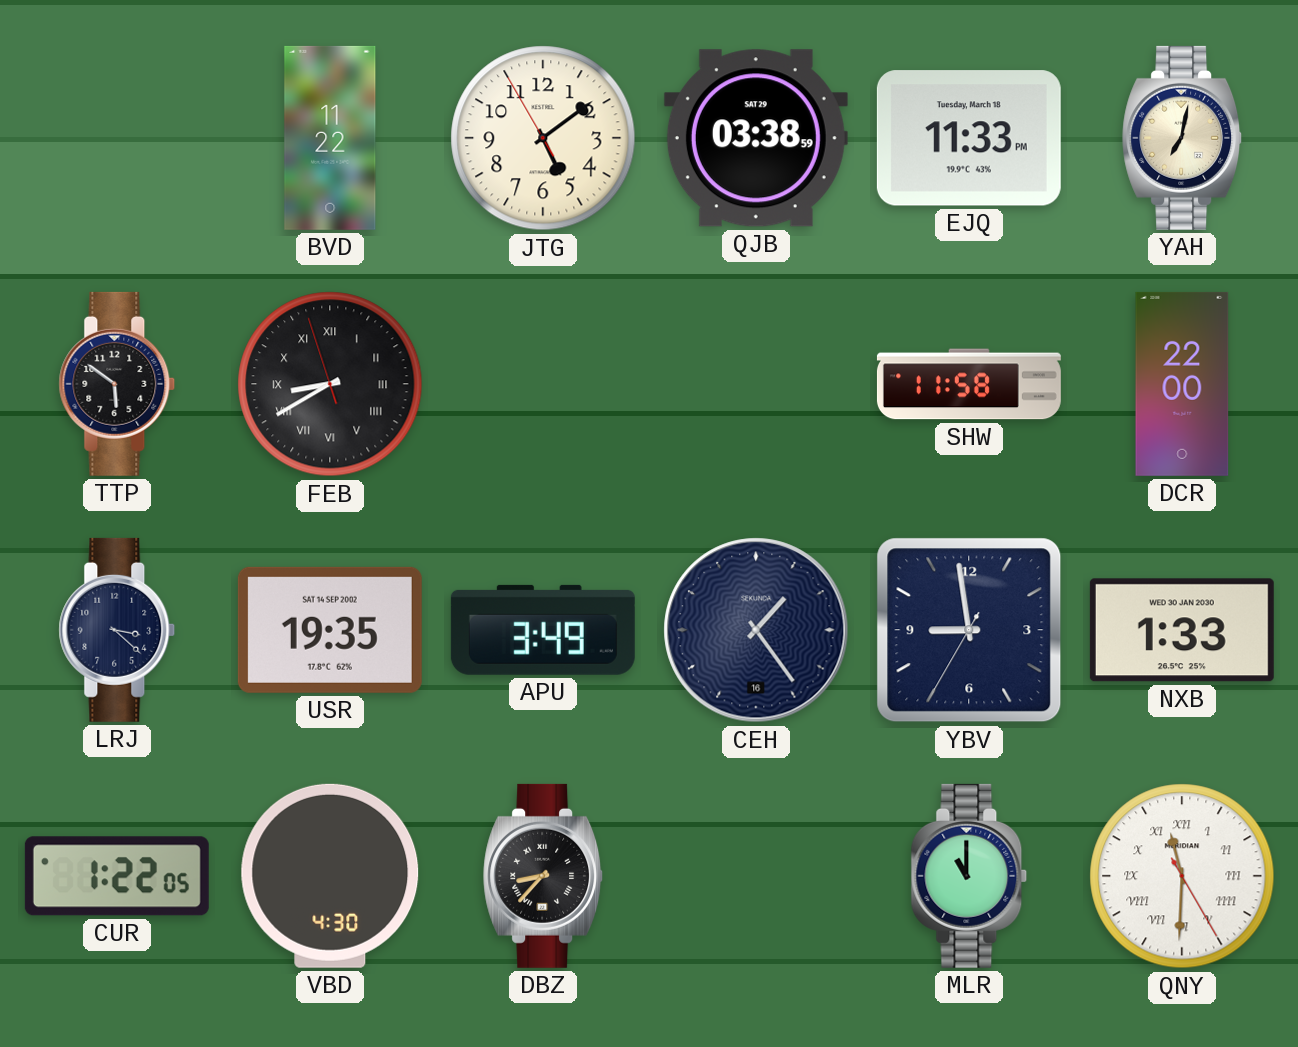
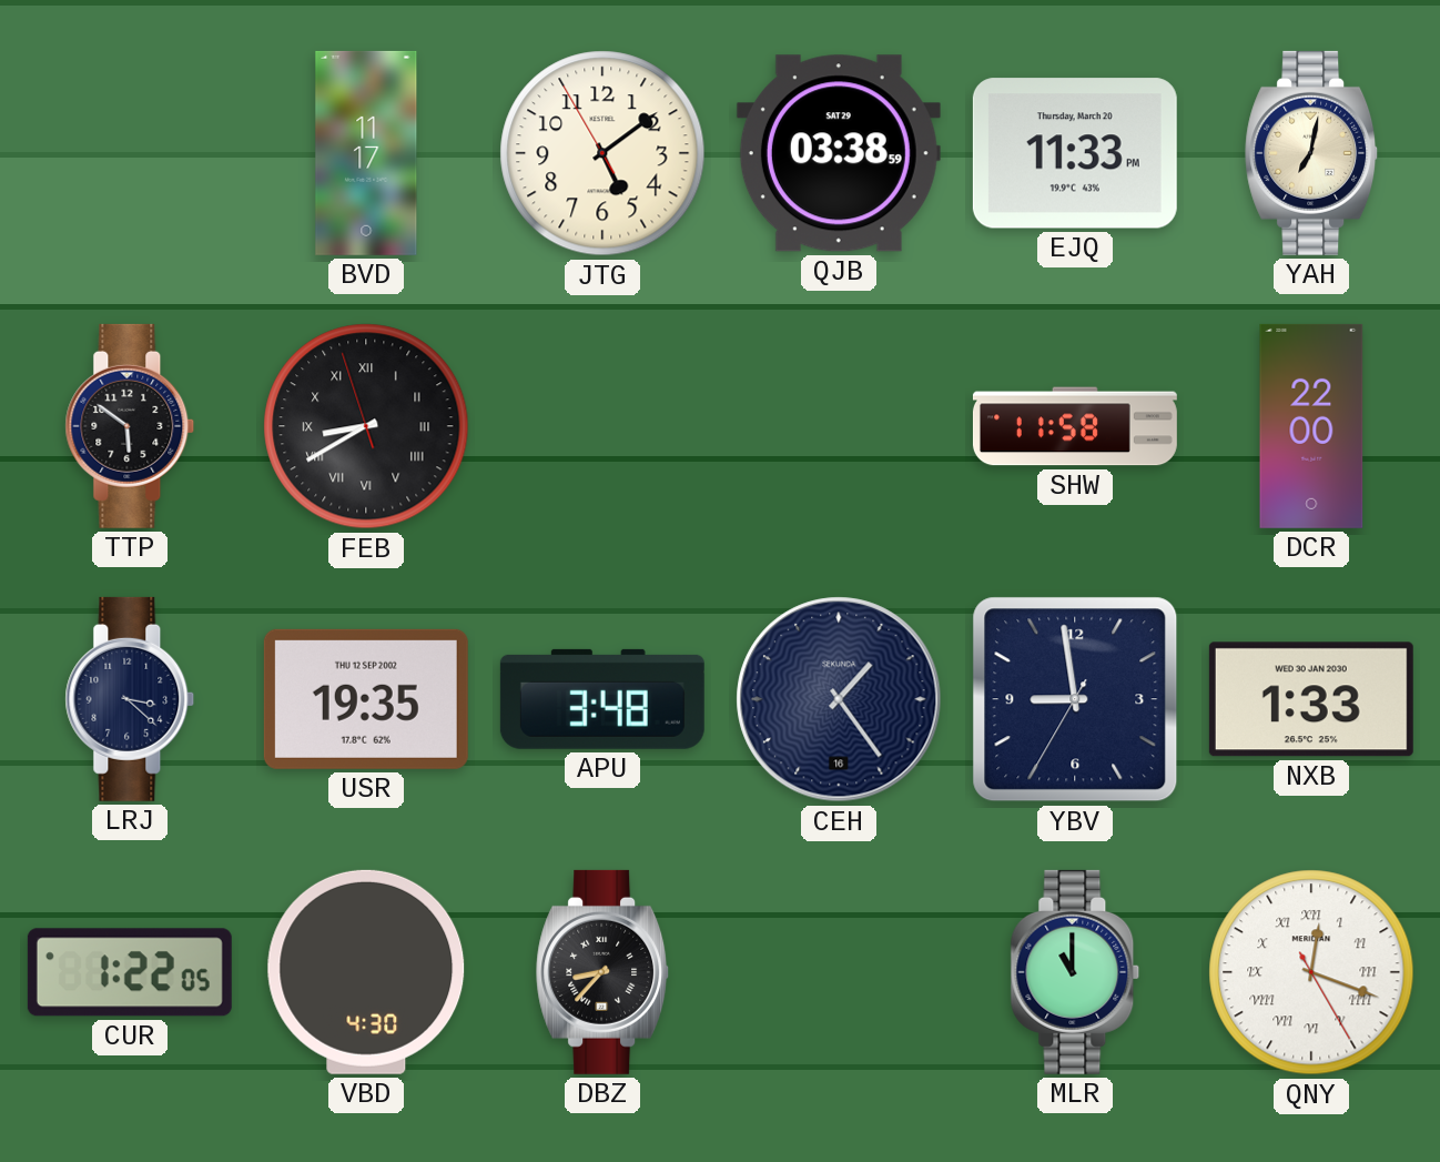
BVD: 11:22 -> 11:17 (366, 153)
EJQ date: Tuesday, March 18 -> Thursday, March 20 (1075, 153)
USR date: SAT 14 SEP 2002 -> THU 12 SEP 2002 (366, 699)
APU: 3:49 -> 3:48 (602, 699)
QNY: 11:30 -> 12:18 (1311, 972)
